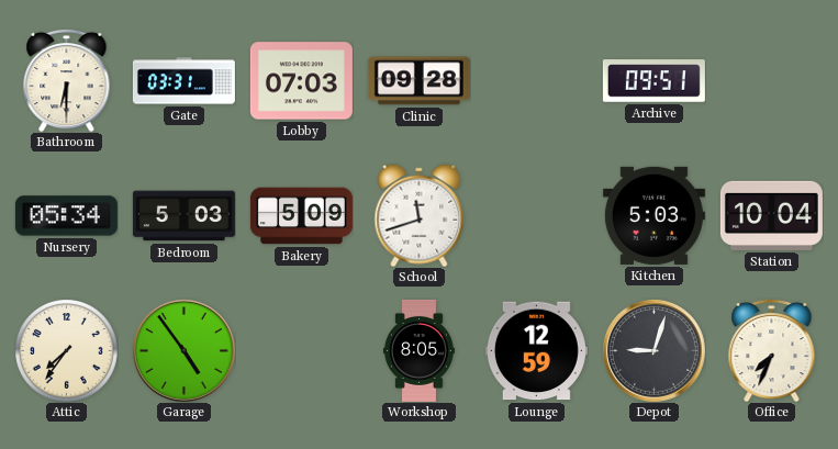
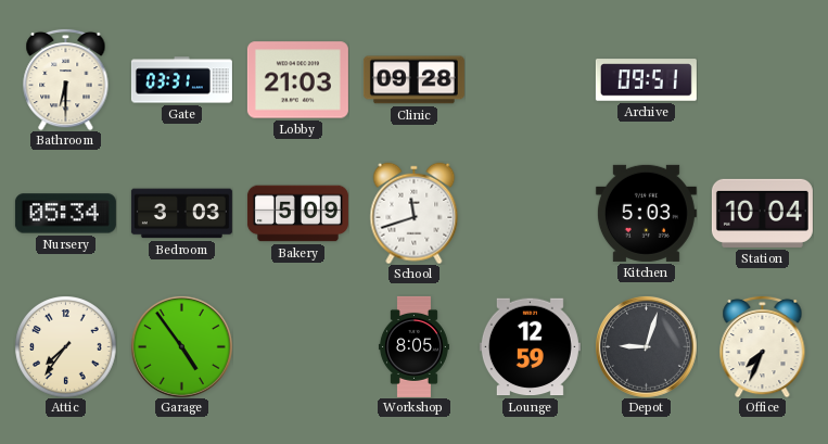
Lobby: 07:03 -> 21:03 (297, 80)
Bedroom: 5:03 -> 3:03 (181, 214)
